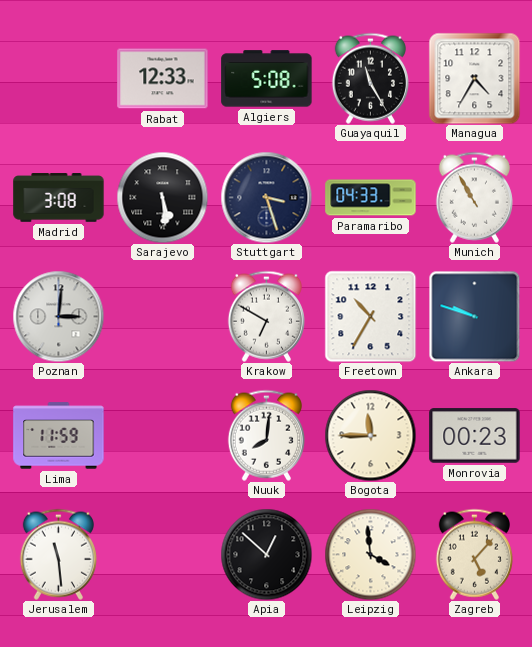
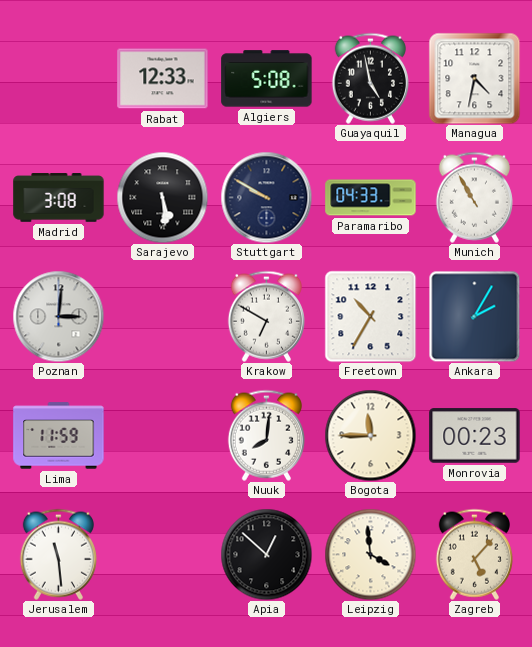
Guayaquil: 11:25 -> 4:58 (370, 78)
Managua: 4:35 -> 4:32 (474, 78)
Stuttgart: 3:27 -> 9:50 (266, 197)
Ankara: 9:48 -> 2:05 (474, 316)
